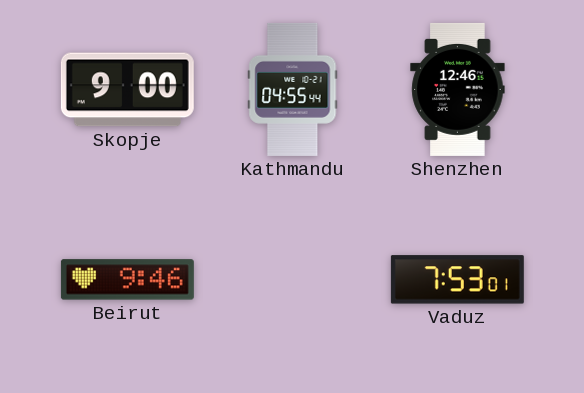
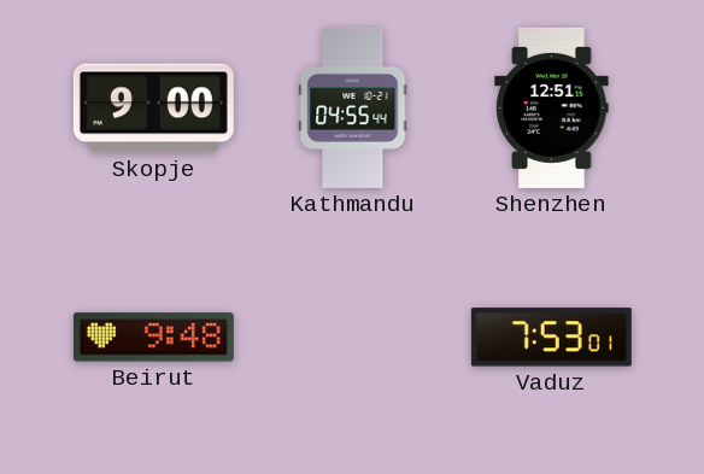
Shenzhen: 12:46 -> 12:51 (552, 107)
Beirut: 9:46 -> 9:48 (153, 338)
